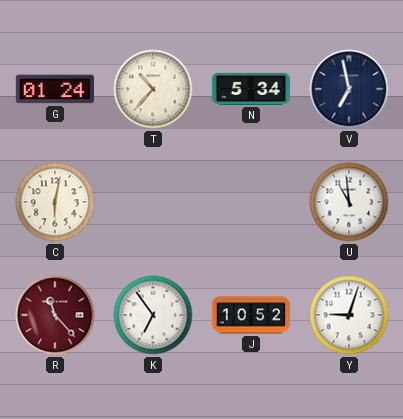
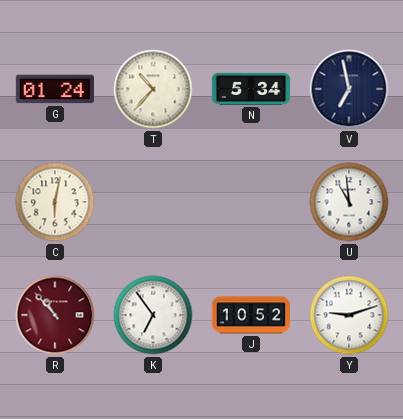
R: 11:23 -> 10:53 (55, 315)
Y: 9:03 -> 9:12 (349, 315)
